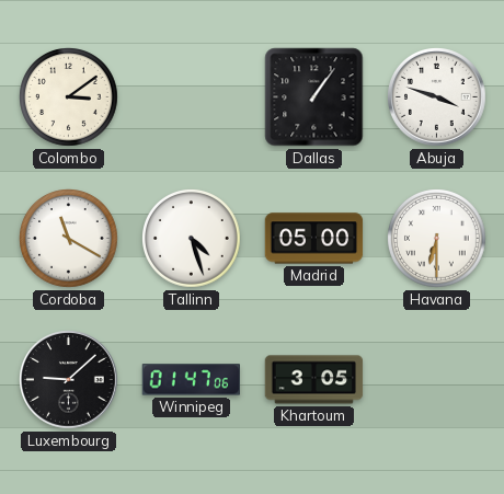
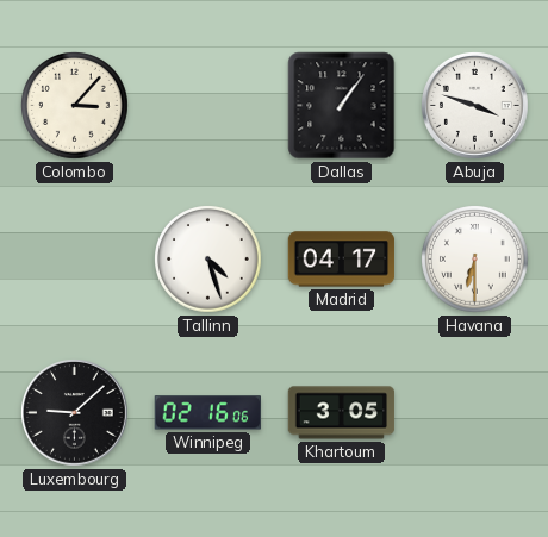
Colombo: 3:09 -> 3:07 (75, 106)
Cordoba: 11:20 -> none (69, 239)
Madrid: 05:00 -> 04:17 (342, 260)
Winnipeg: 01:47 -> 02:16 (207, 413)
